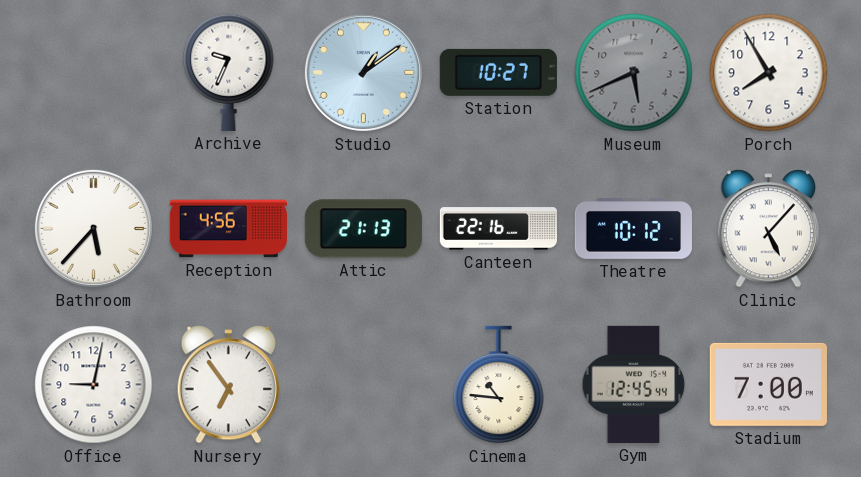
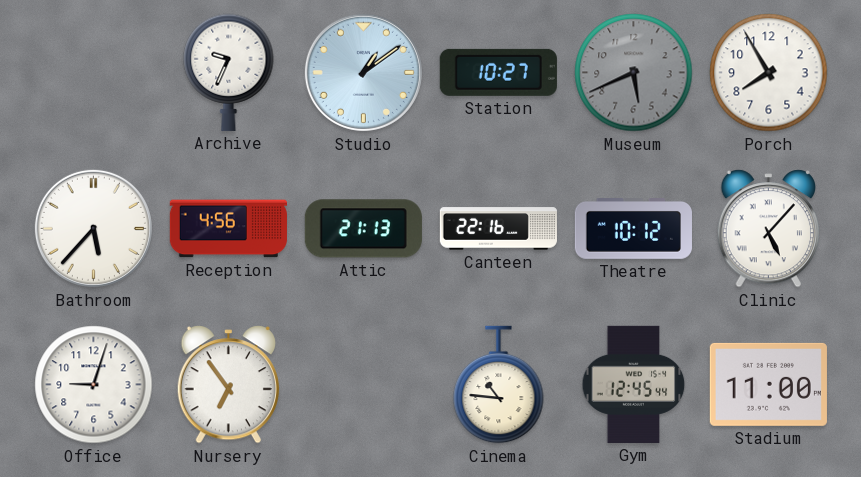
Office: 9:02 -> 9:03 (94, 385)
Stadium: 7:00 -> 11:00 (768, 384)
